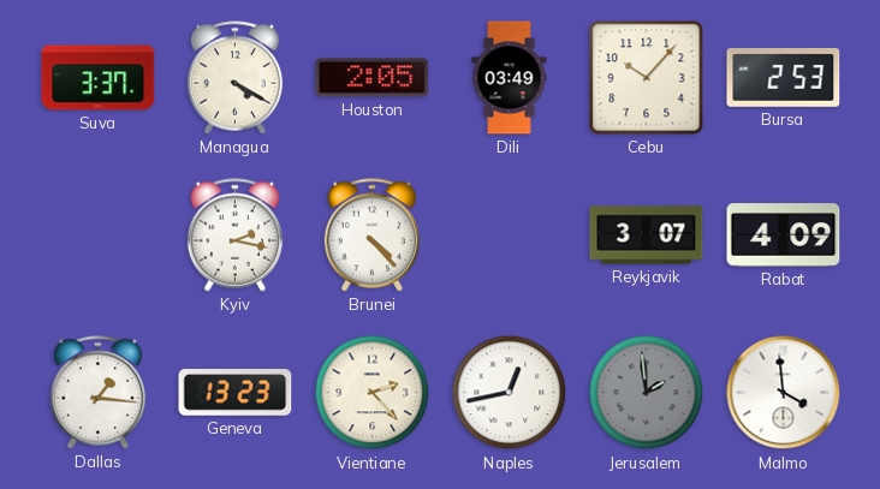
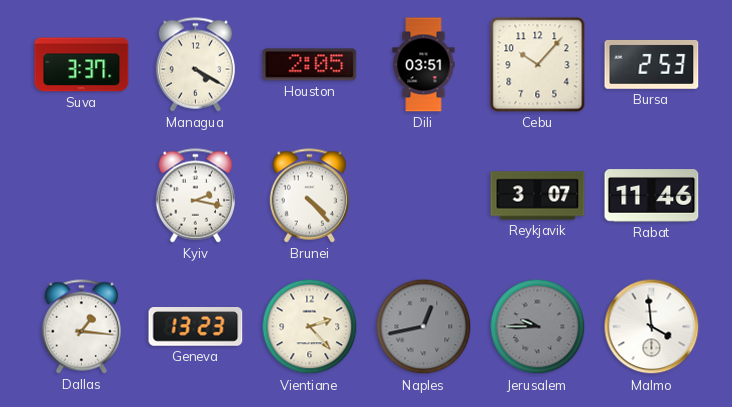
Dili: 03:49 -> 03:51 (424, 65)
Rabat: 4:09 -> 11:46 (652, 196)
Naples dial: white -> grey (424, 327)
Jerusalem: 1:59 -> 9:45 (538, 327)
